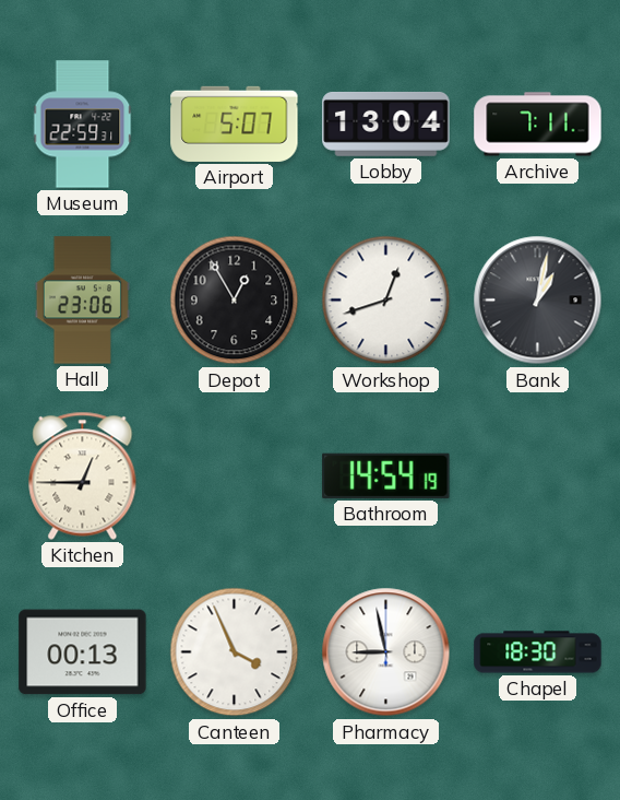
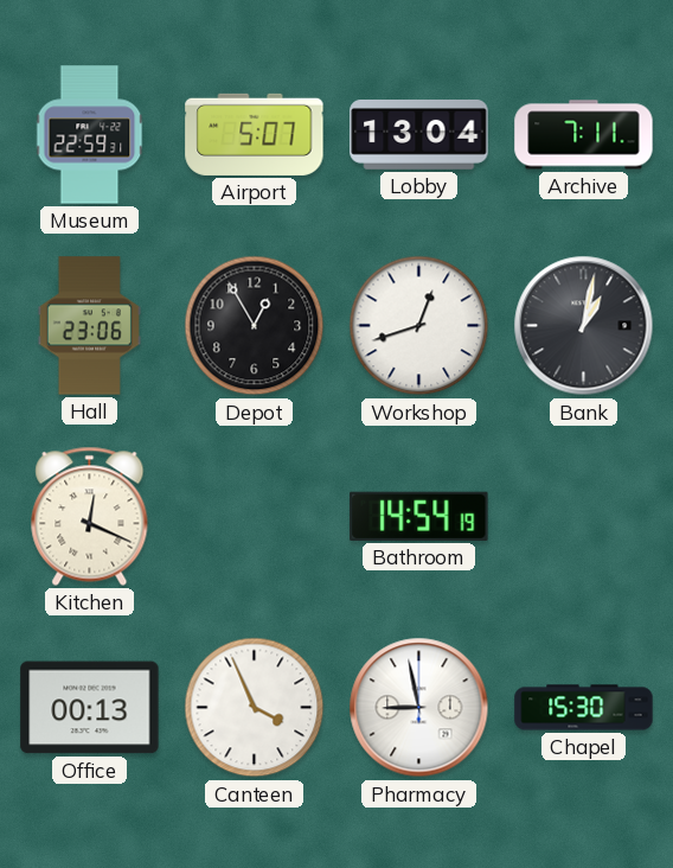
Kitchen: 12:45 -> 12:19 (90, 516)
Chapel: 18:30 -> 15:30 (584, 708)
